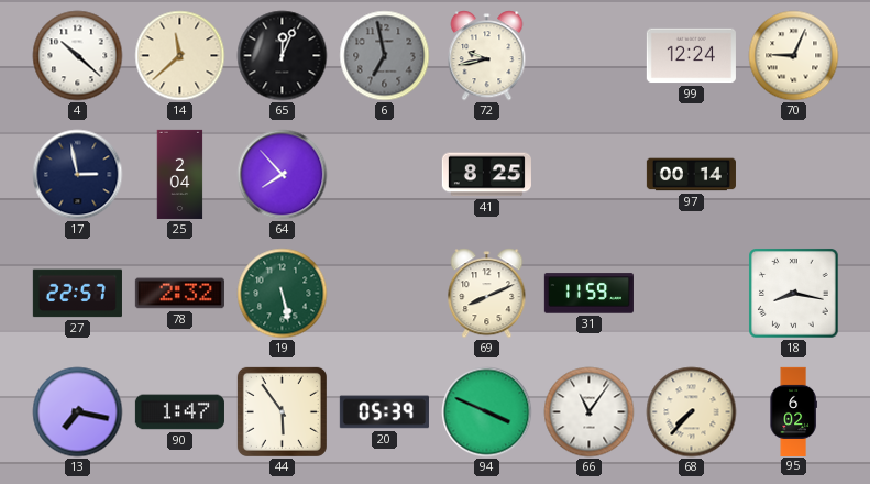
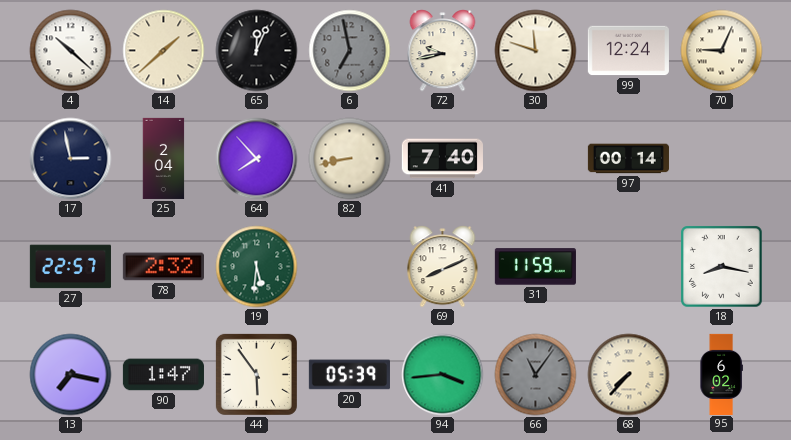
14: 11:38 -> 1:38 (164, 51)
30: none -> 11:48 (536, 51)
82: none -> 8:43 (350, 159)
41: 8:25 -> 7:40 (442, 159)
19: 5:28 -> 5:31 (257, 267)
94: 3:49 -> 3:44 (443, 375)
66 dial: white -> grey (536, 375)
